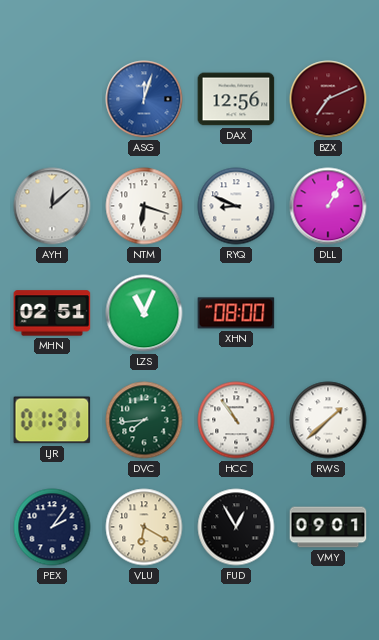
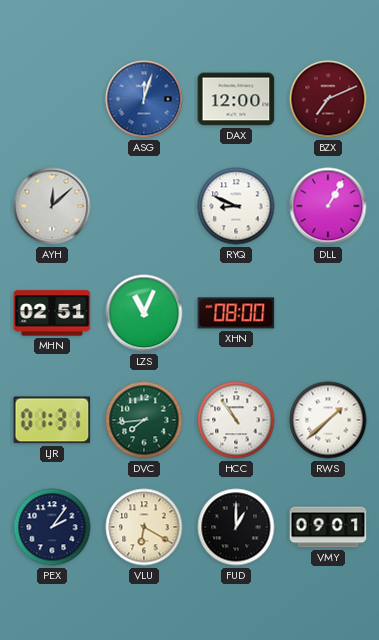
DAX: 12:56 -> 12:00 (236, 99)
NTM: 6:18 -> none (144, 206)
FUD: 12:55 -> 1:00 (236, 527)
